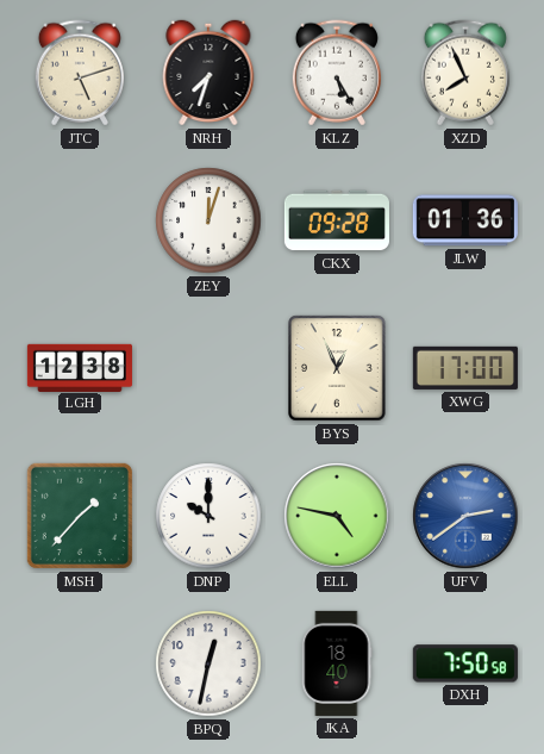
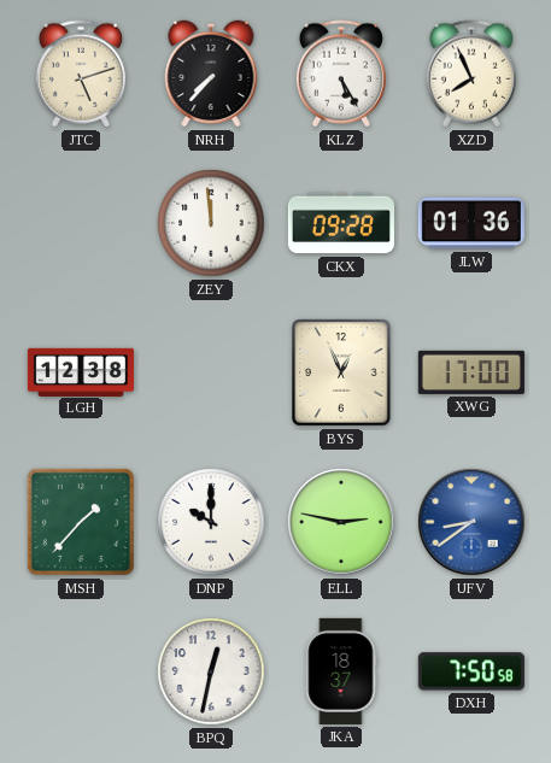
NRH: 7:33 -> 7:37 (211, 74)
ZEY: 12:03 -> 11:59 (211, 223)
ELL: 4:47 -> 2:47 (341, 522)
UFV: 2:39 -> 8:39 (471, 522)
JKA: 18:40 -> 18:37 (341, 671)
